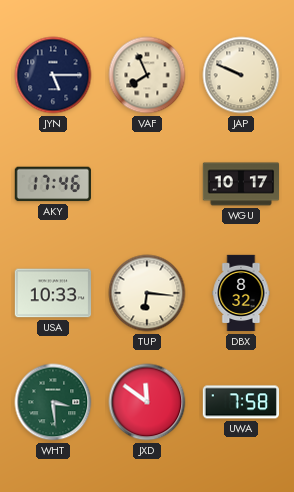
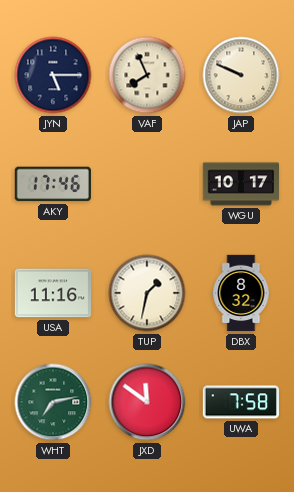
USA: 10:33 -> 11:16 (53, 293)
TUP: 6:16 -> 1:32 (147, 293)
WHT: 3:29 -> 7:13 (53, 402)
